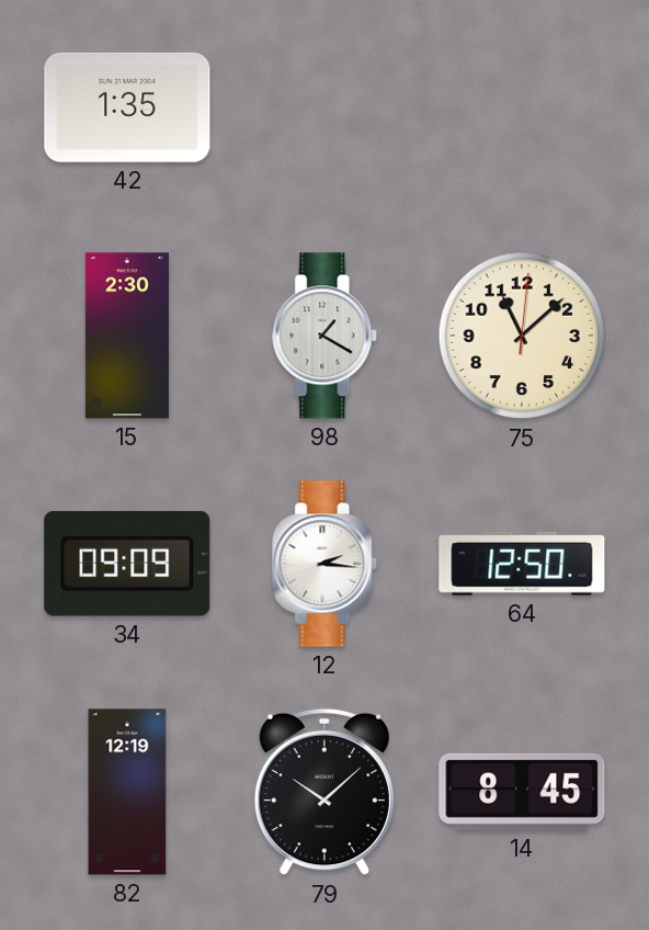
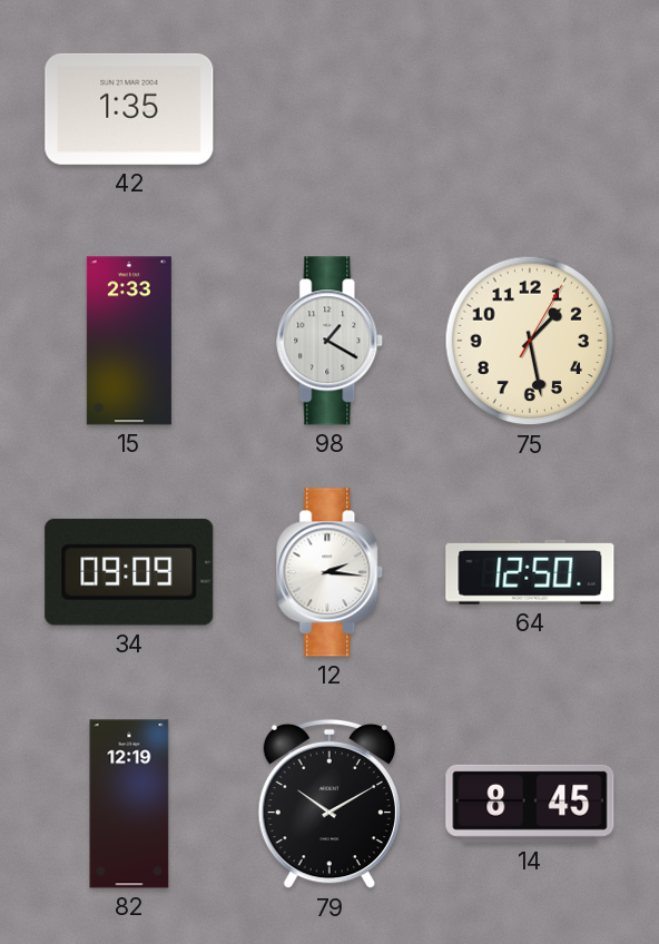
15: 2:30 -> 2:33 (129, 341)
75: 11:08 -> 1:28 (530, 341)
79: 10:08 -> 10:10 (329, 804)
